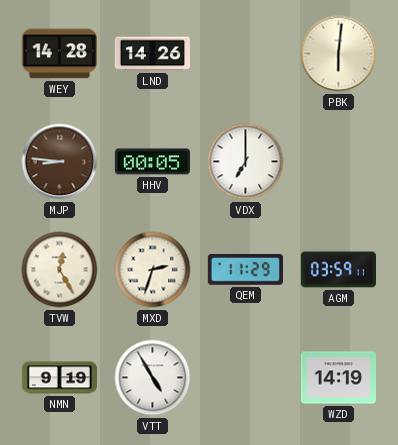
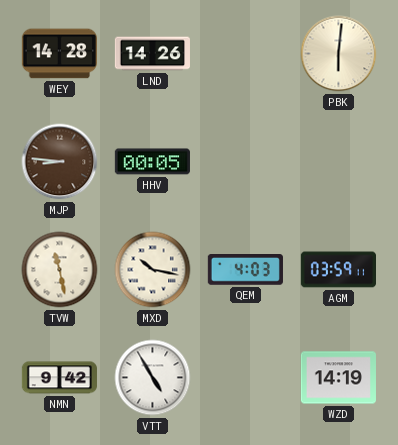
VDX: 7:00 -> none (246, 162)
TVW: 12:25 -> 11:28 (60, 270)
MXD: 2:33 -> 10:17 (153, 270)
QEM: 11:29 -> 4:03 (245, 270)
NMN: 9:19 -> 9:42 (59, 378)
